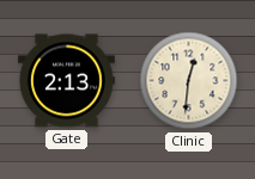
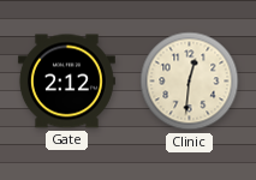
Gate: 2:13 -> 2:12 (66, 82)
